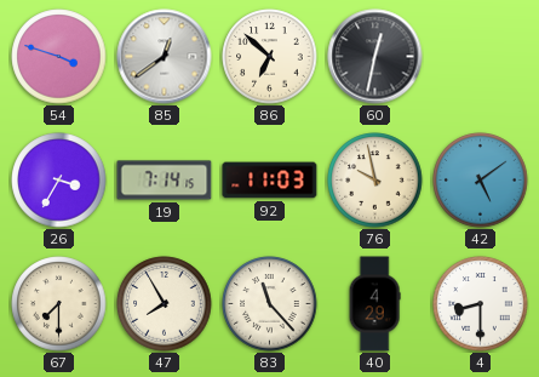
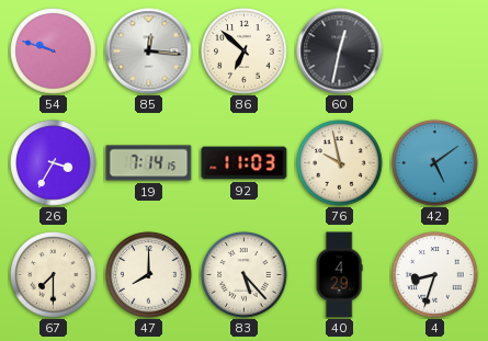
54: 3:48 -> 9:48 (54, 52)
85: 12:39 -> 12:16 (149, 52)
47: 7:55 -> 8:00 (149, 275)
83: 11:23 -> 5:23 (245, 275)
4: 8:30 -> 8:33 (435, 275)
